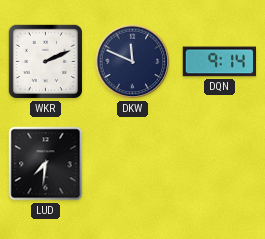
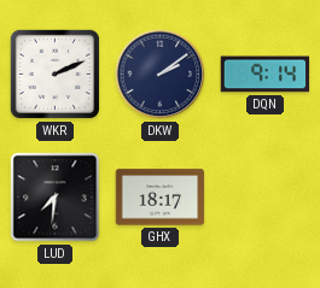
DKW: 11:49 -> 2:09 (161, 75)
GHX: none -> 18:17 (161, 198)
